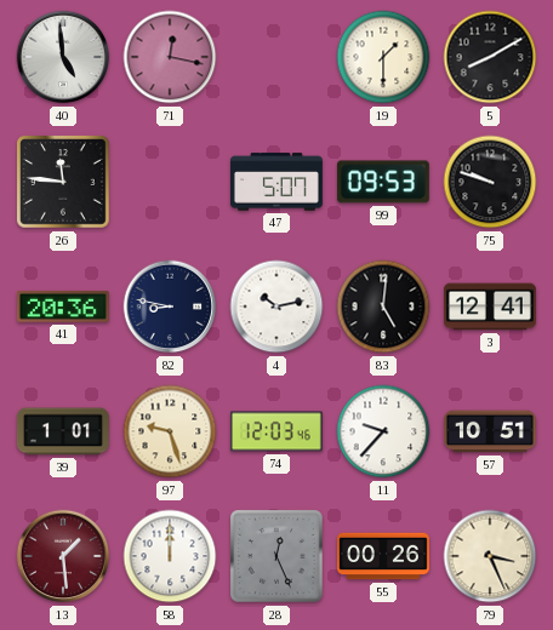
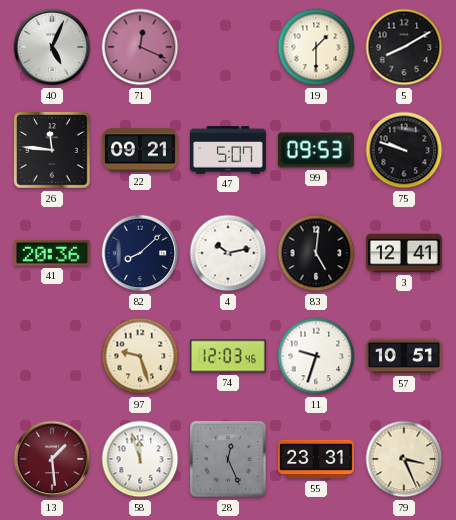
40: 4:59 -> 5:04 (52, 47)
71: 12:17 -> 12:19 (140, 47)
22: none -> 09:21 (140, 150)
82: 8:47 -> 8:08 (140, 253)
39: 1:01 -> none (63, 431)
11: 9:37 -> 9:33 (316, 356)
58: 12:00 -> 11:57 (140, 459)
55: 00:26 -> 23:31 (317, 459)
